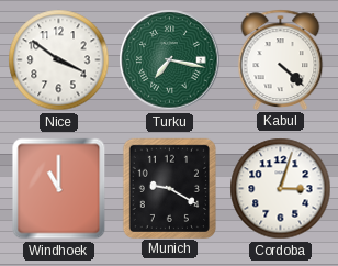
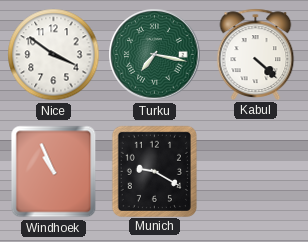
Windhoek: 11:00 -> 10:56 (54, 172)
Cordoba: 3:03 -> none (281, 189)
